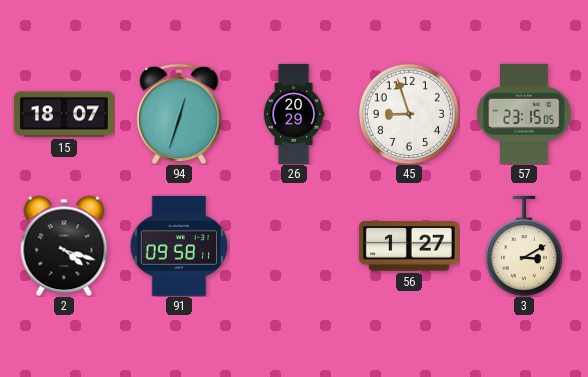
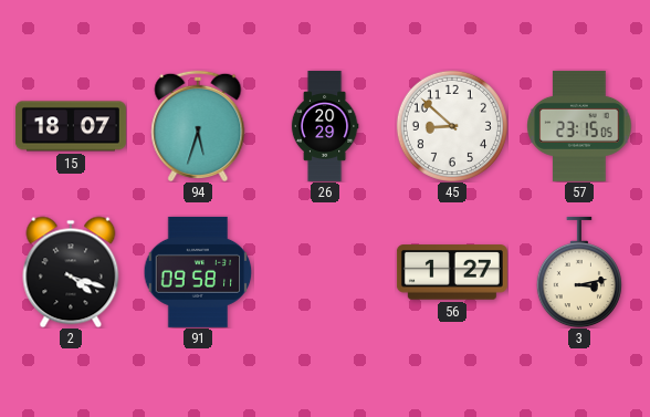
94: 12:33 -> 5:33 (198, 125)
45: 8:57 -> 8:52 (452, 126)
3: 3:10 -> 3:13 (579, 272)
